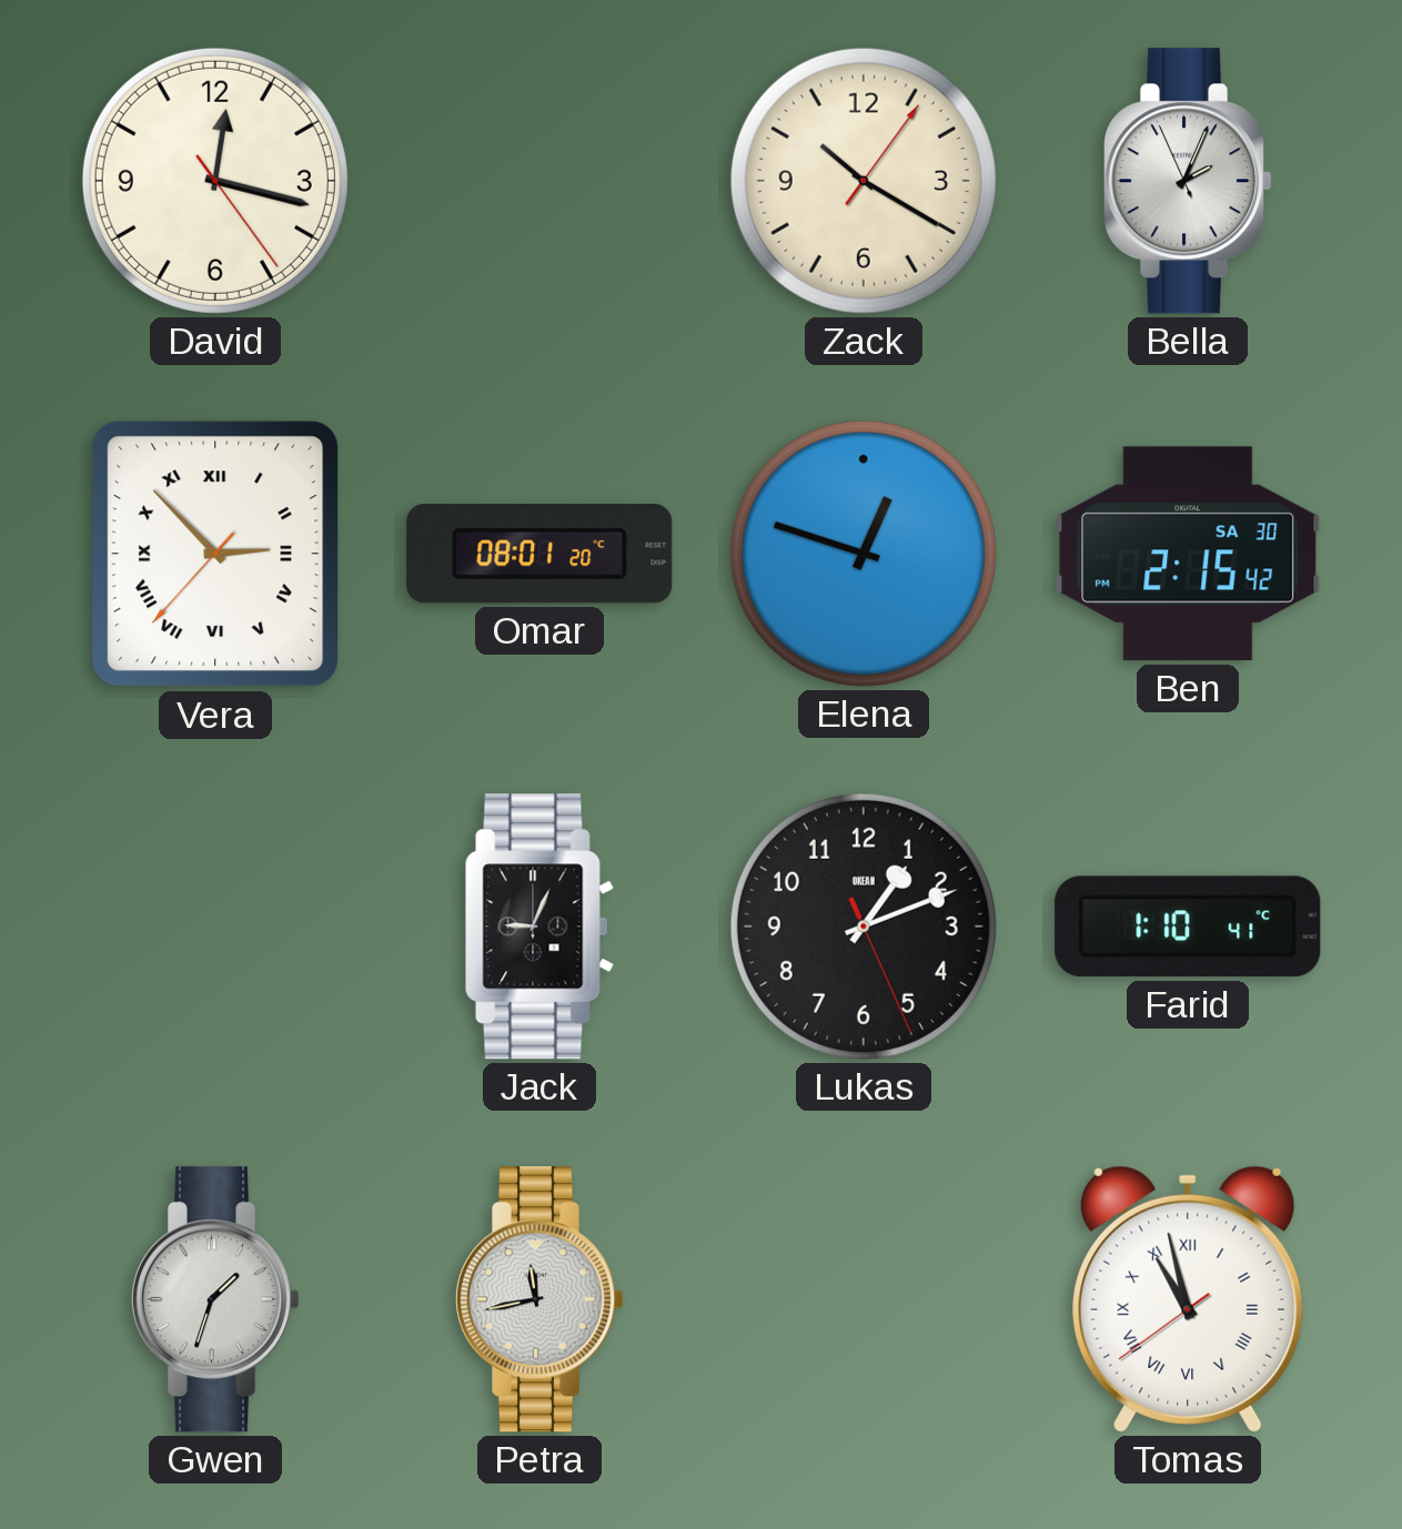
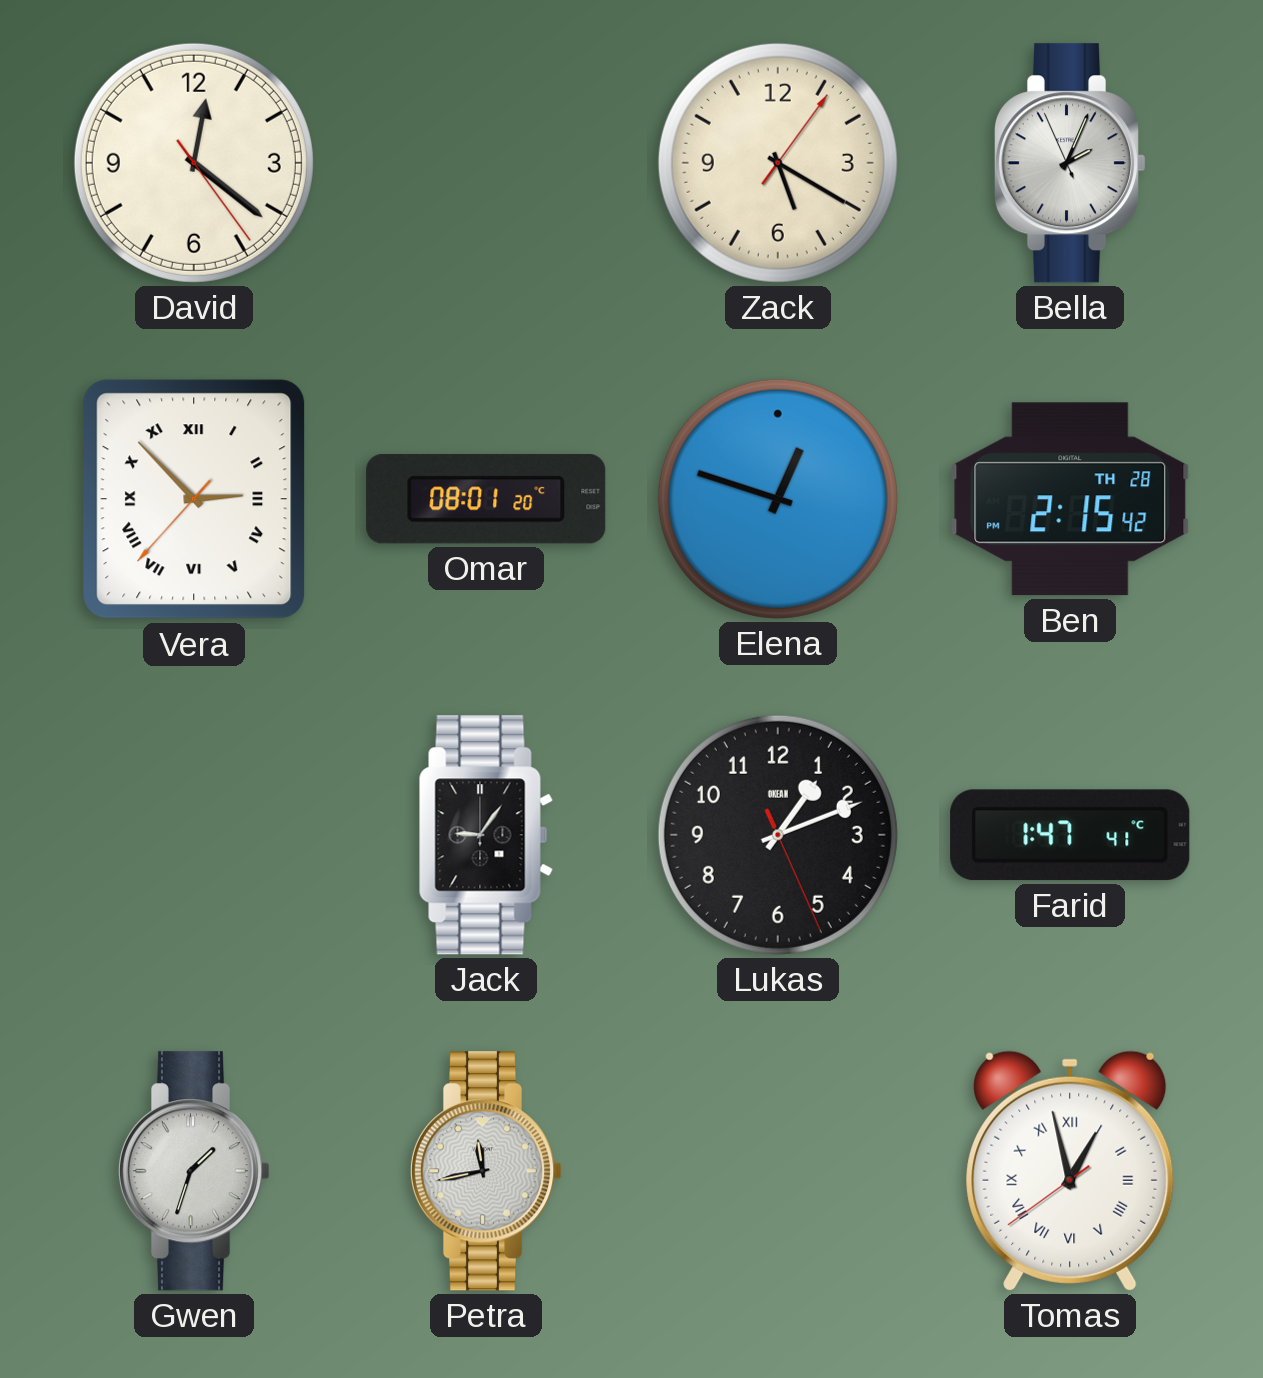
David: 12:17 -> 12:21 (194, 163)
Zack: 10:20 -> 5:20 (778, 163)
Ben date: SA 30 -> TH 28 (1070, 499)
Jack: 9:04 -> 9:06 (486, 835)
Farid: 1:10 -> 1:47 (1070, 835)
Tomas: 10:57 -> 12:57 (1070, 1171)
